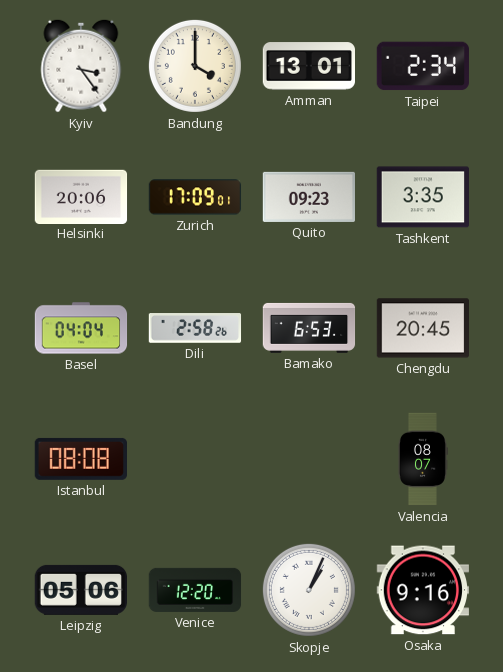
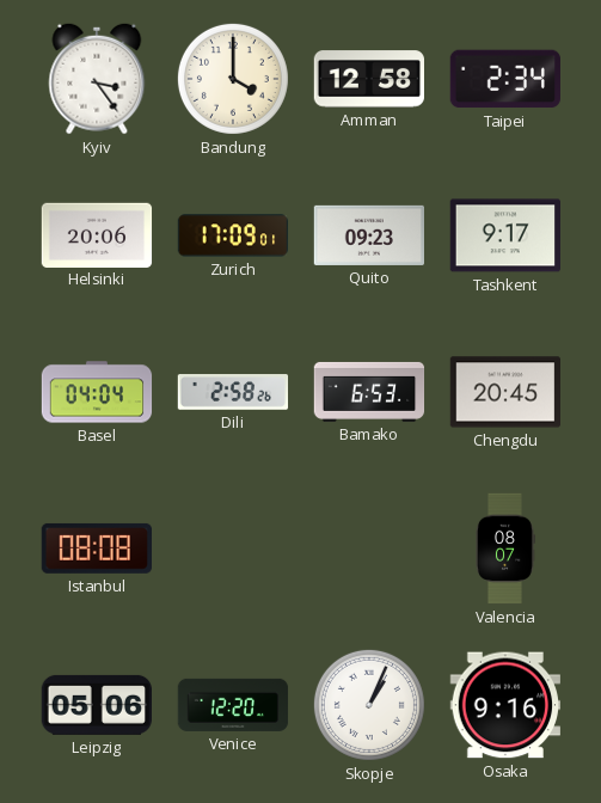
Amman: 13:01 -> 12:58 (368, 79)
Tashkent: 3:35 -> 9:17 (504, 235)
